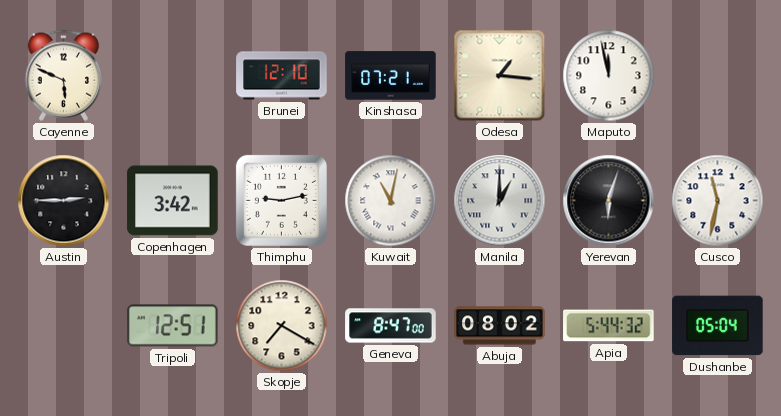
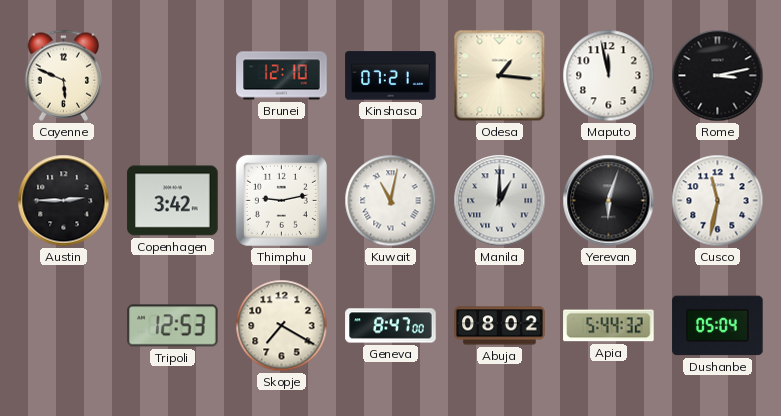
Rome: none -> 3:13 (718, 76)
Tripoli: 12:51 -> 12:53 (173, 326)
